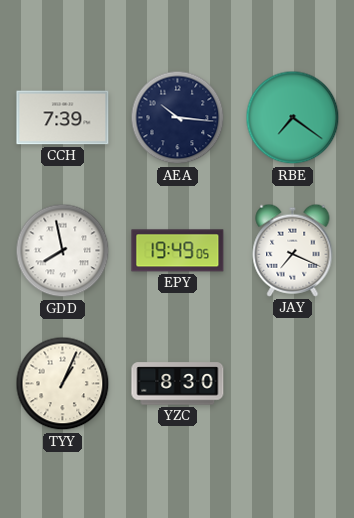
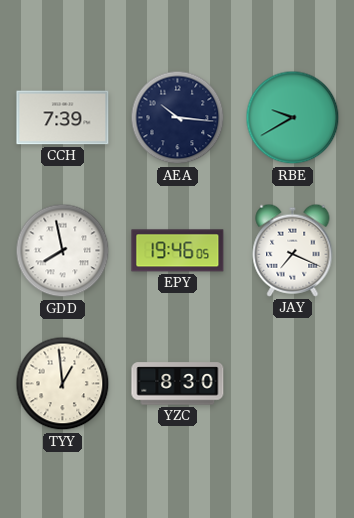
RBE: 7:21 -> 9:40 (293, 118)
EPY: 19:49 -> 19:46 (178, 251)
TYY: 1:04 -> 12:59 (63, 384)
